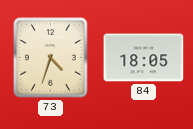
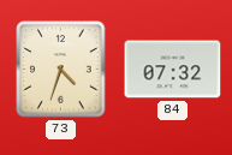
84: 18:05 -> 07:32 (173, 70)
